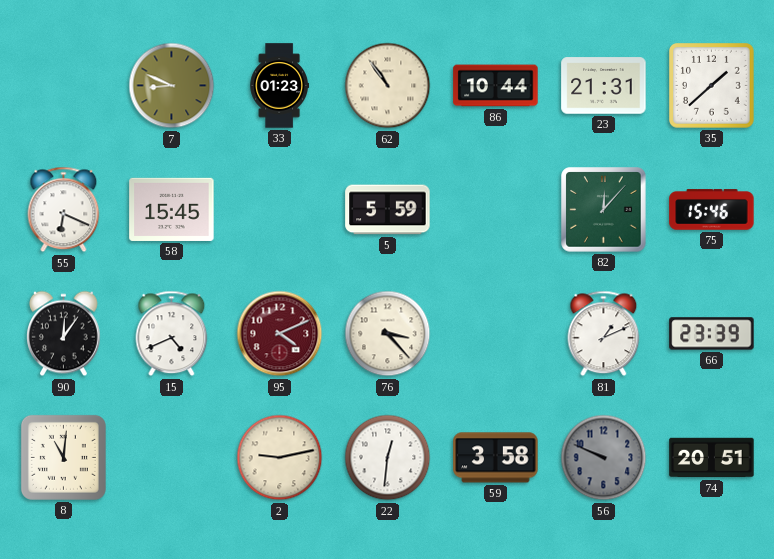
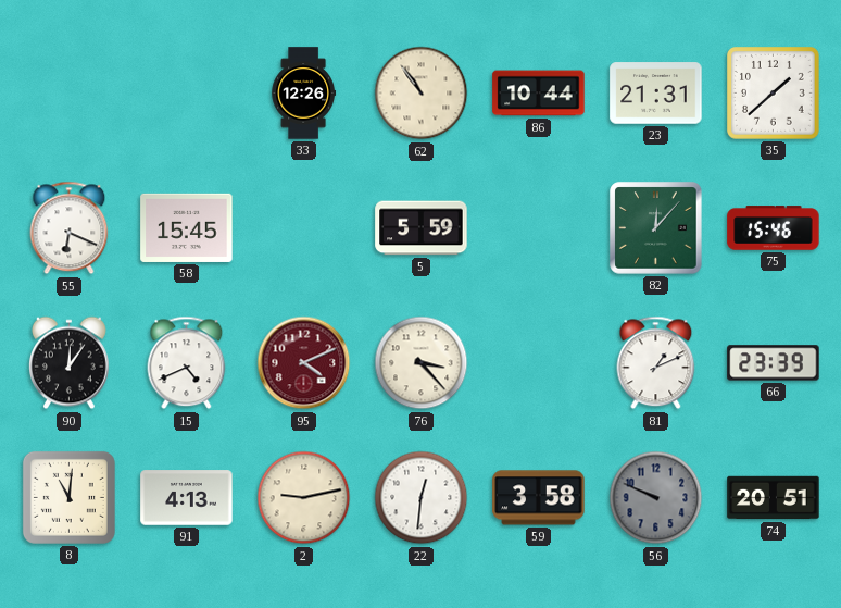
7: 8:49 -> none (172, 86)
33: 01:23 -> 12:26 (304, 94)
91: none -> 4:13 (187, 498)
